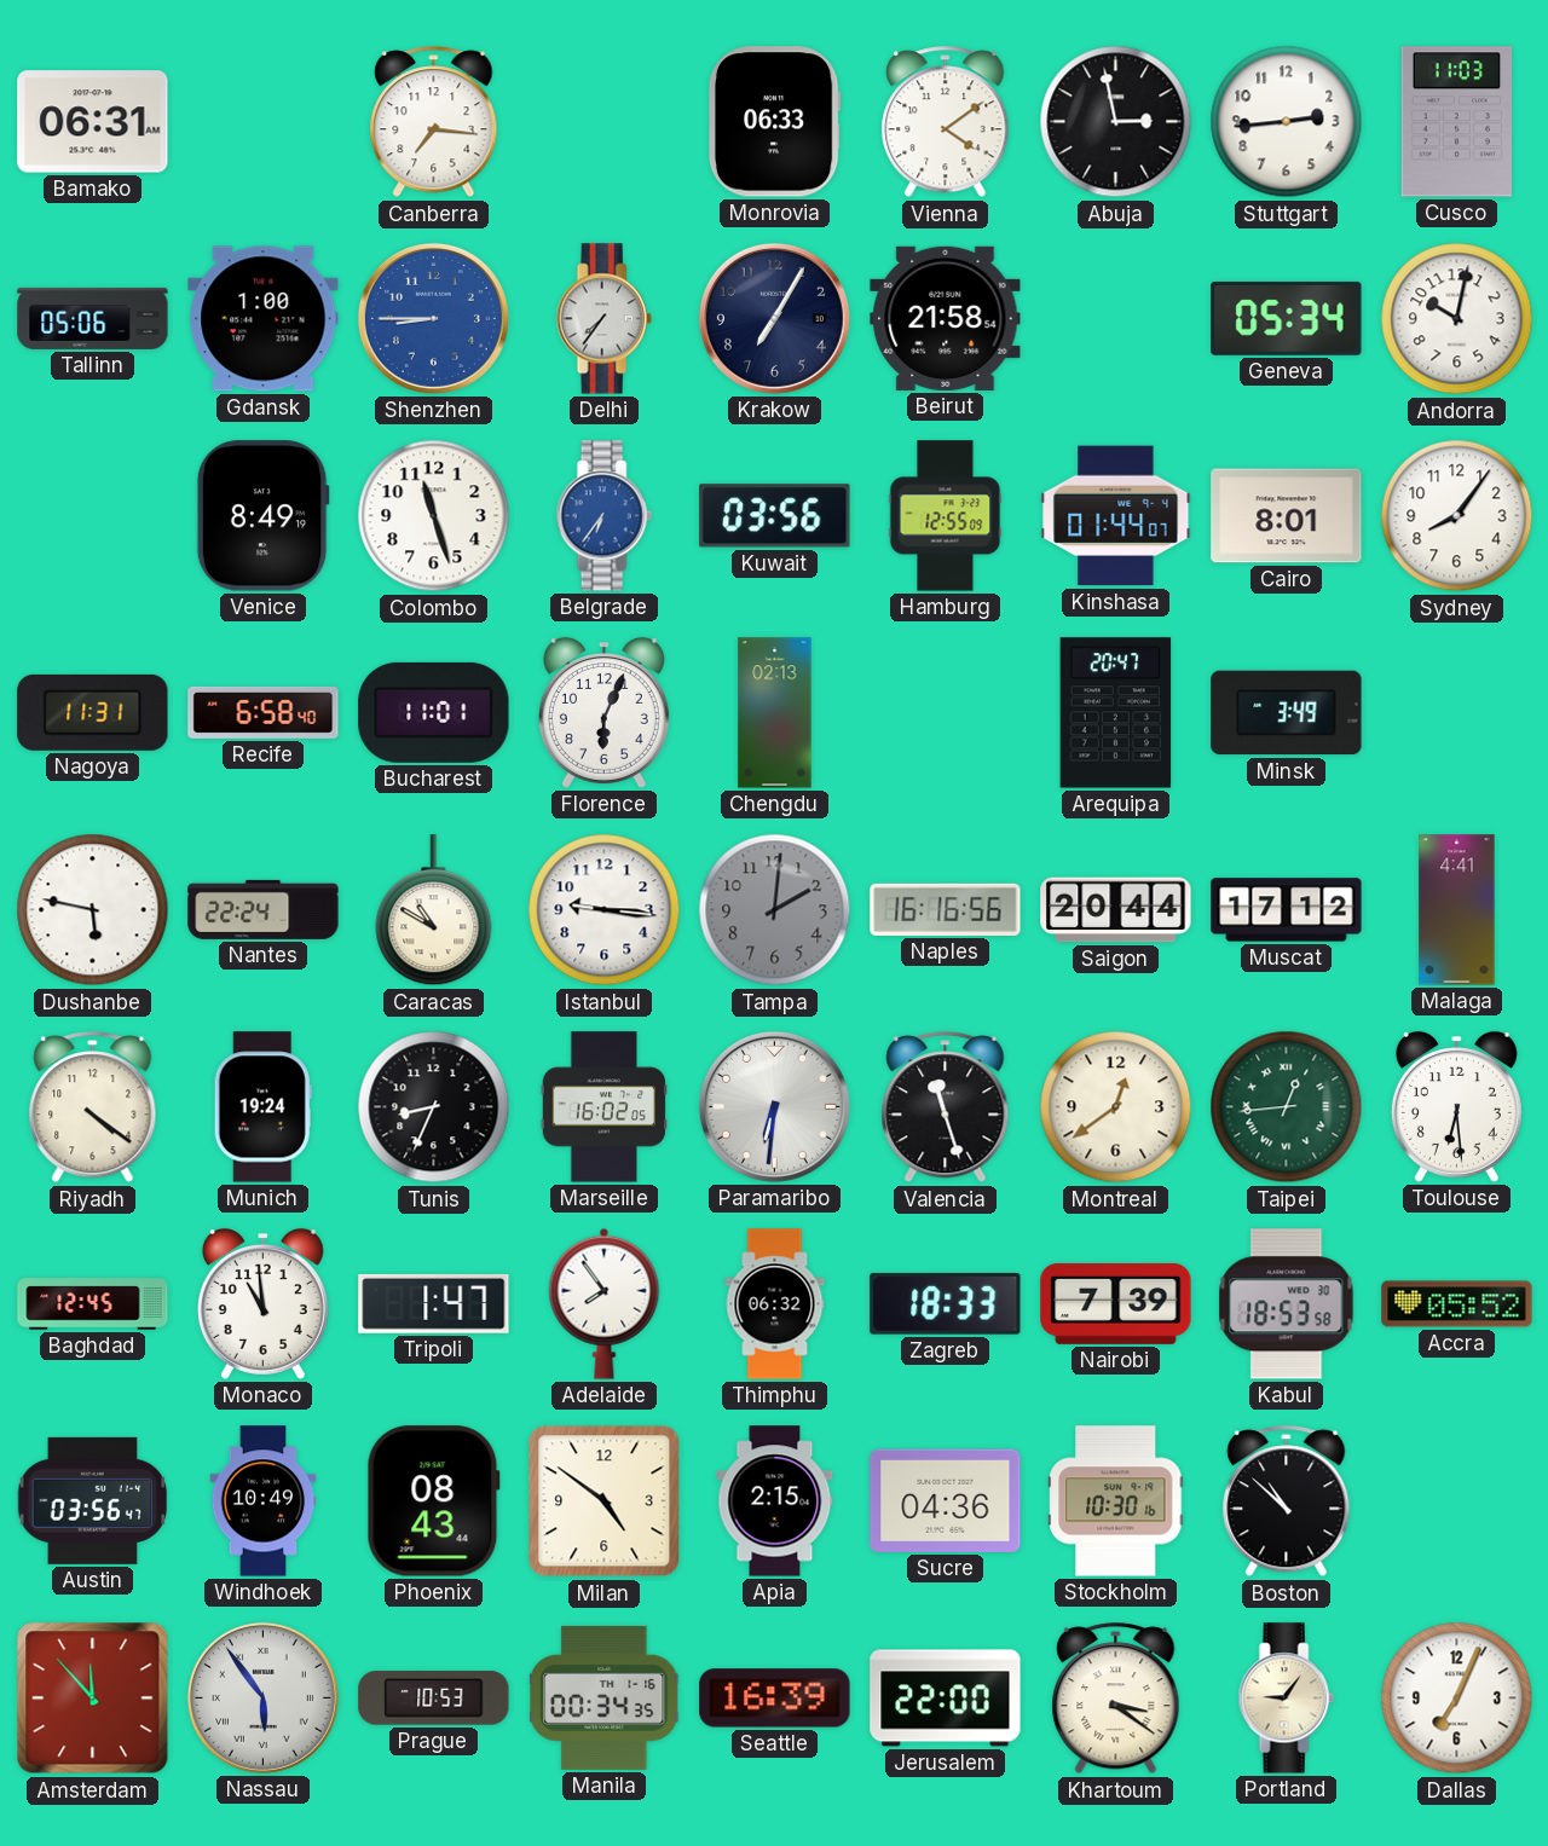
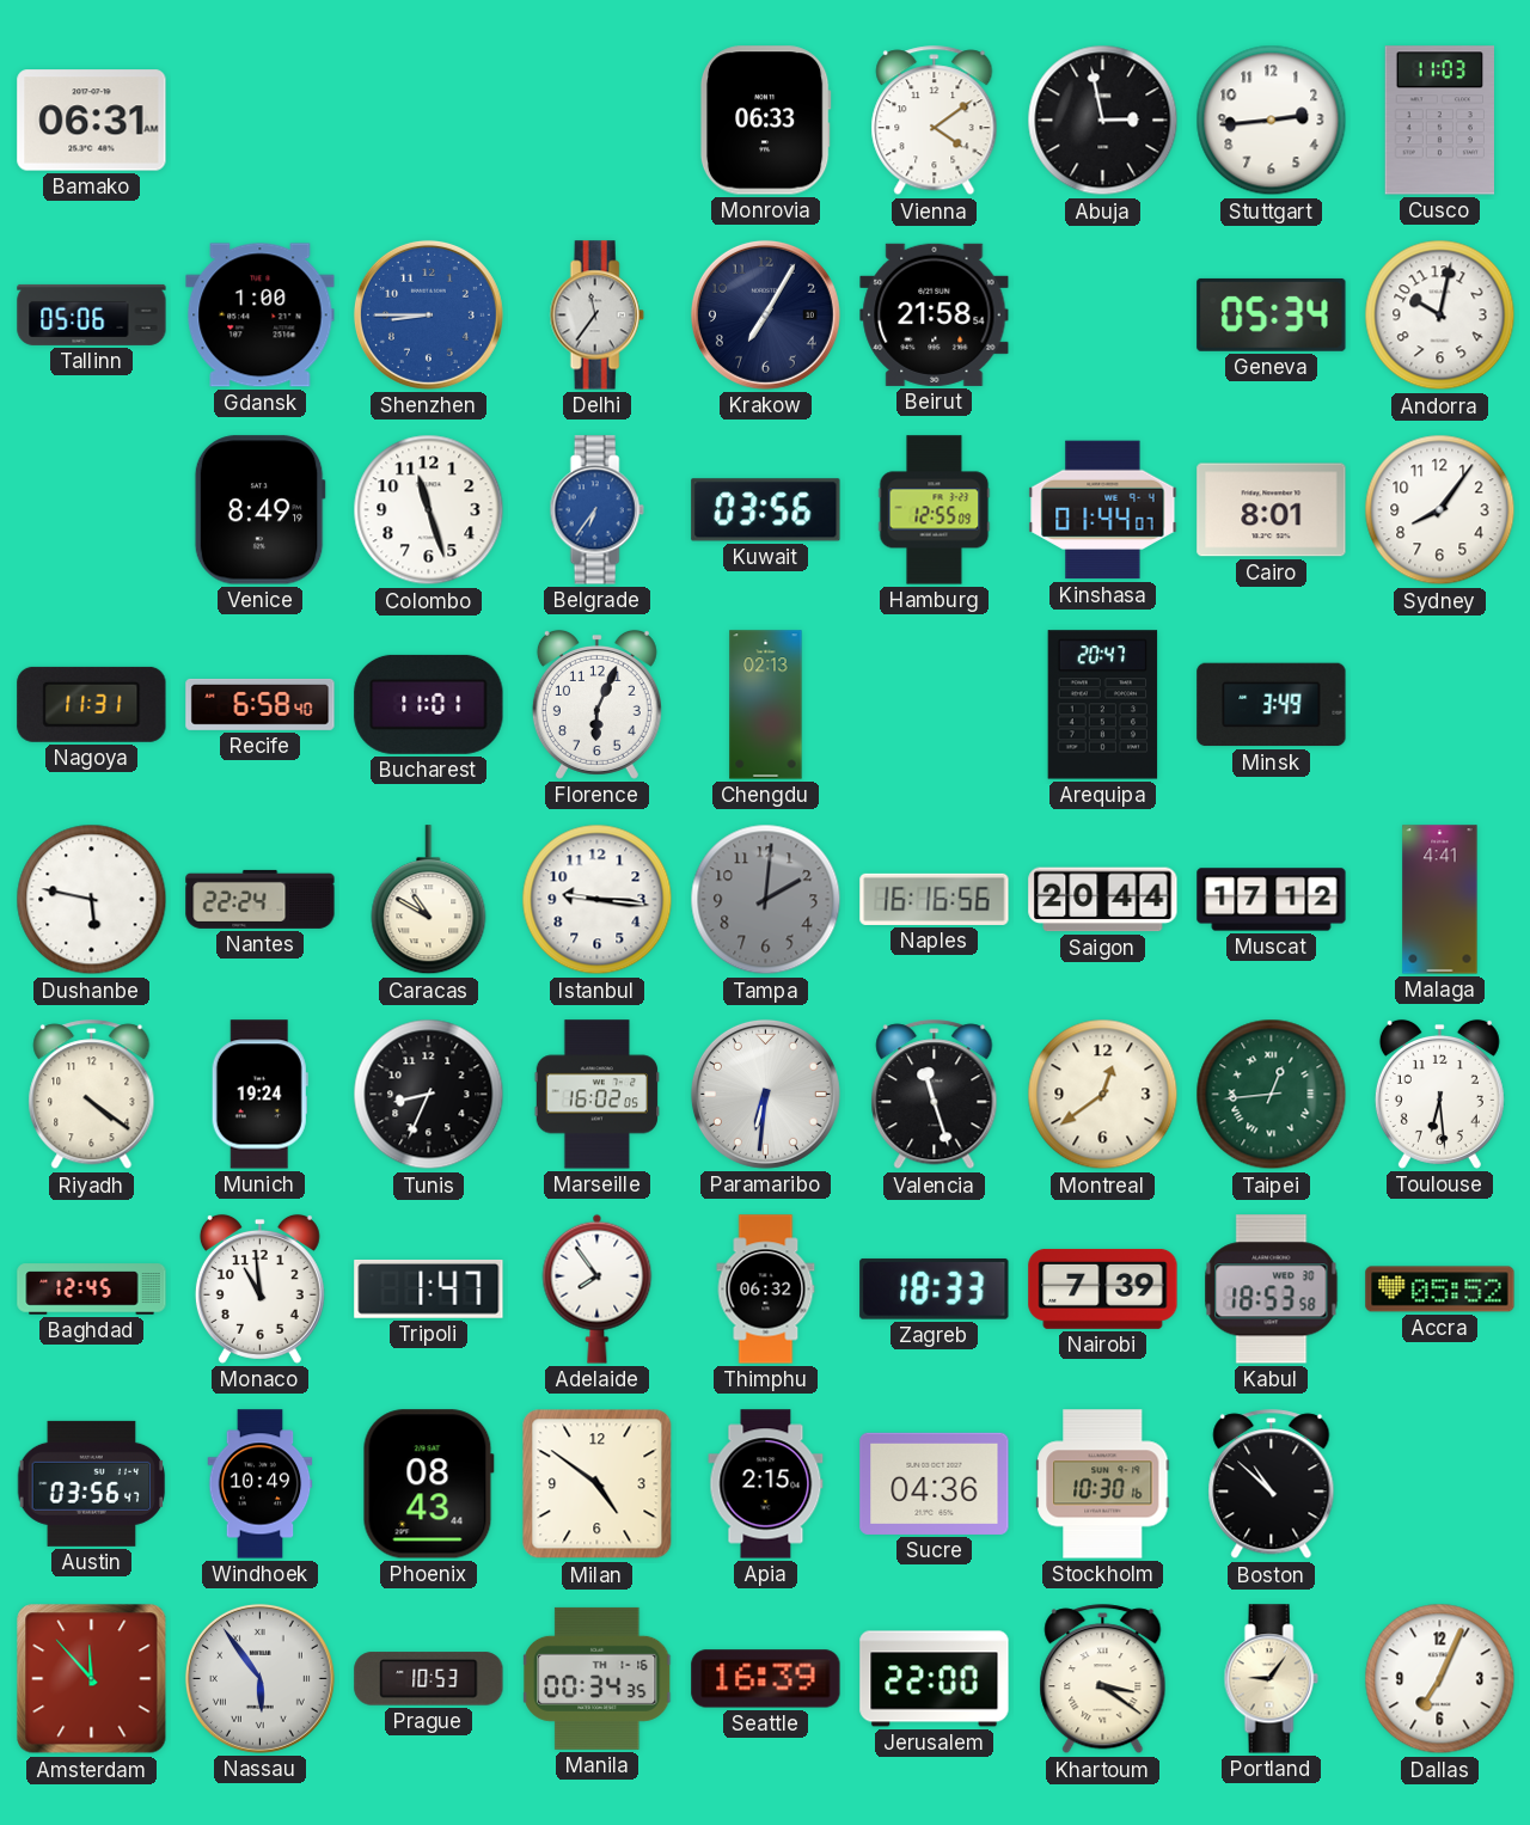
Canberra: 7:16 -> none (434, 122)
Delhi: 7:36 -> 11:36 (596, 316)
